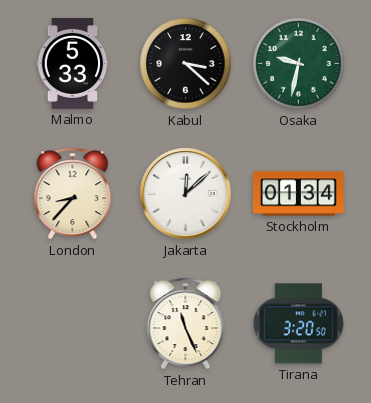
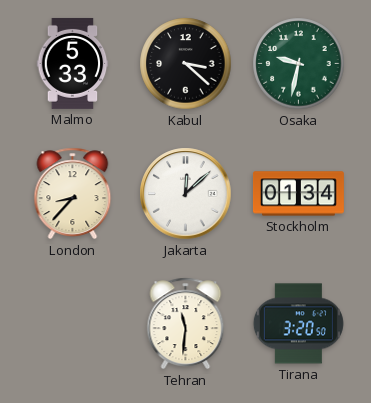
Tehran: 11:26 -> 11:31 (186, 324)
